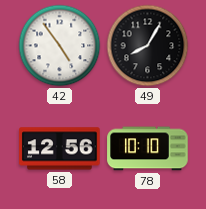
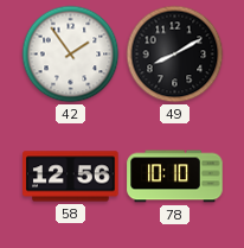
42: 4:54 -> 1:54 (71, 55)
49: 8:05 -> 8:10 (175, 55)
